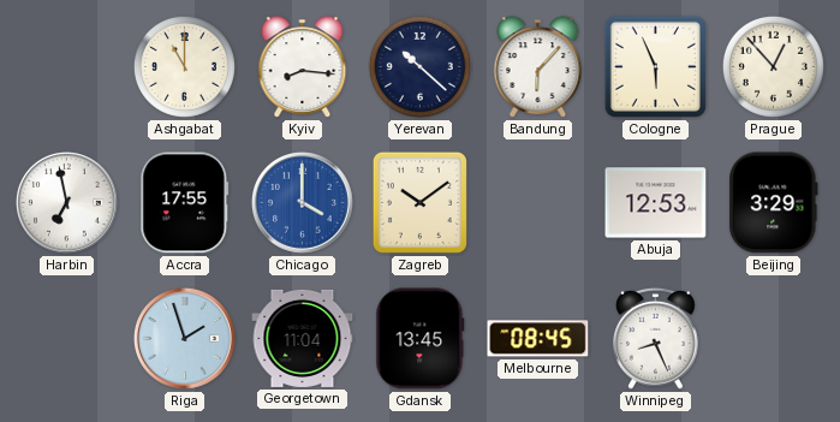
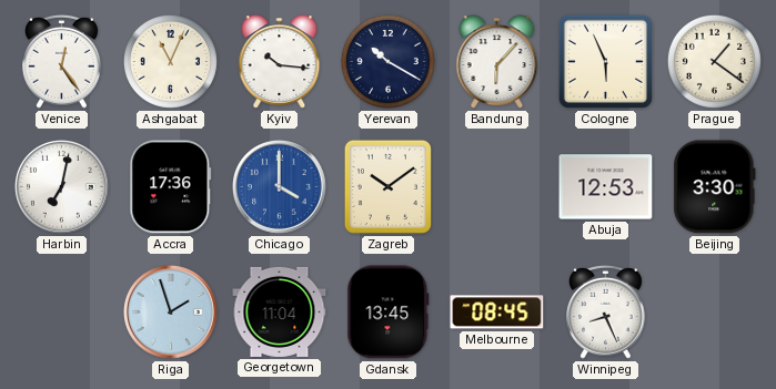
Venice: none -> 12:24 (62, 61)
Ashgabat: 11:00 -> 11:04 (170, 61)
Kyiv: 8:16 -> 10:16 (280, 62)
Yerevan: 10:22 -> 10:20 (387, 61)
Prague: 12:53 -> 1:21 (714, 61)
Harbin: 6:58 -> 7:02 (61, 186)
Accra: 17:55 -> 17:36 (171, 187)
Beijing: 3:29 -> 3:30 (715, 187)
